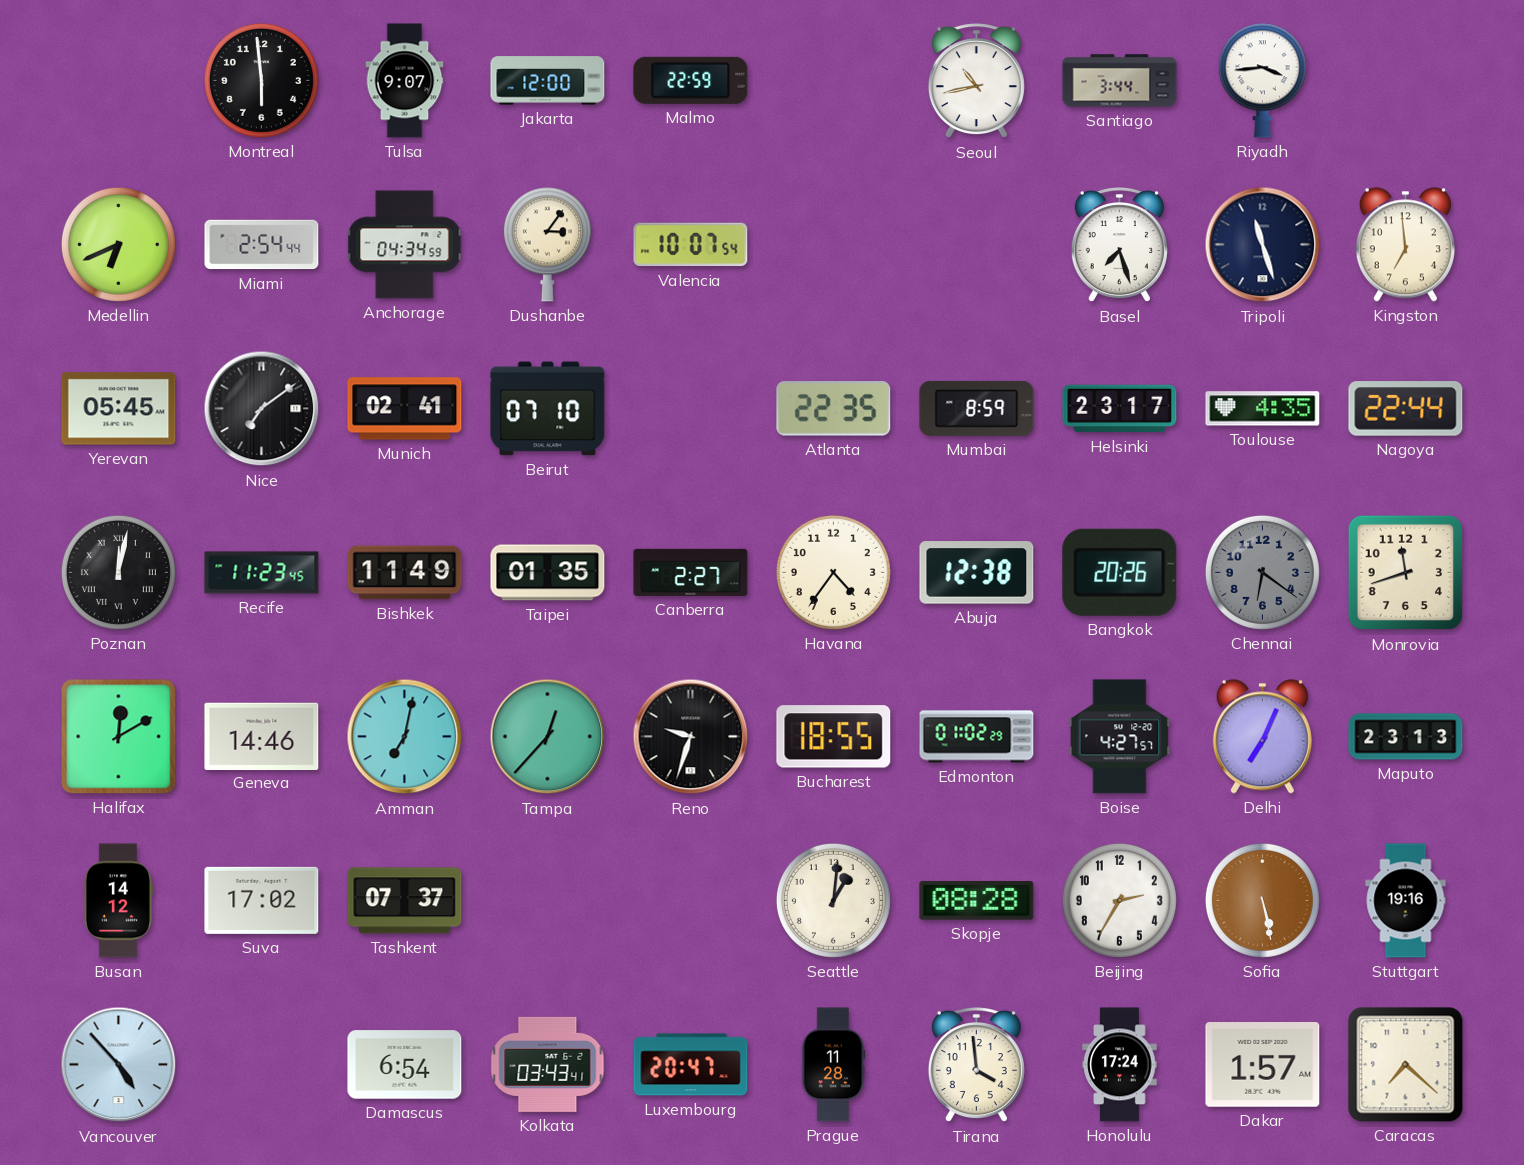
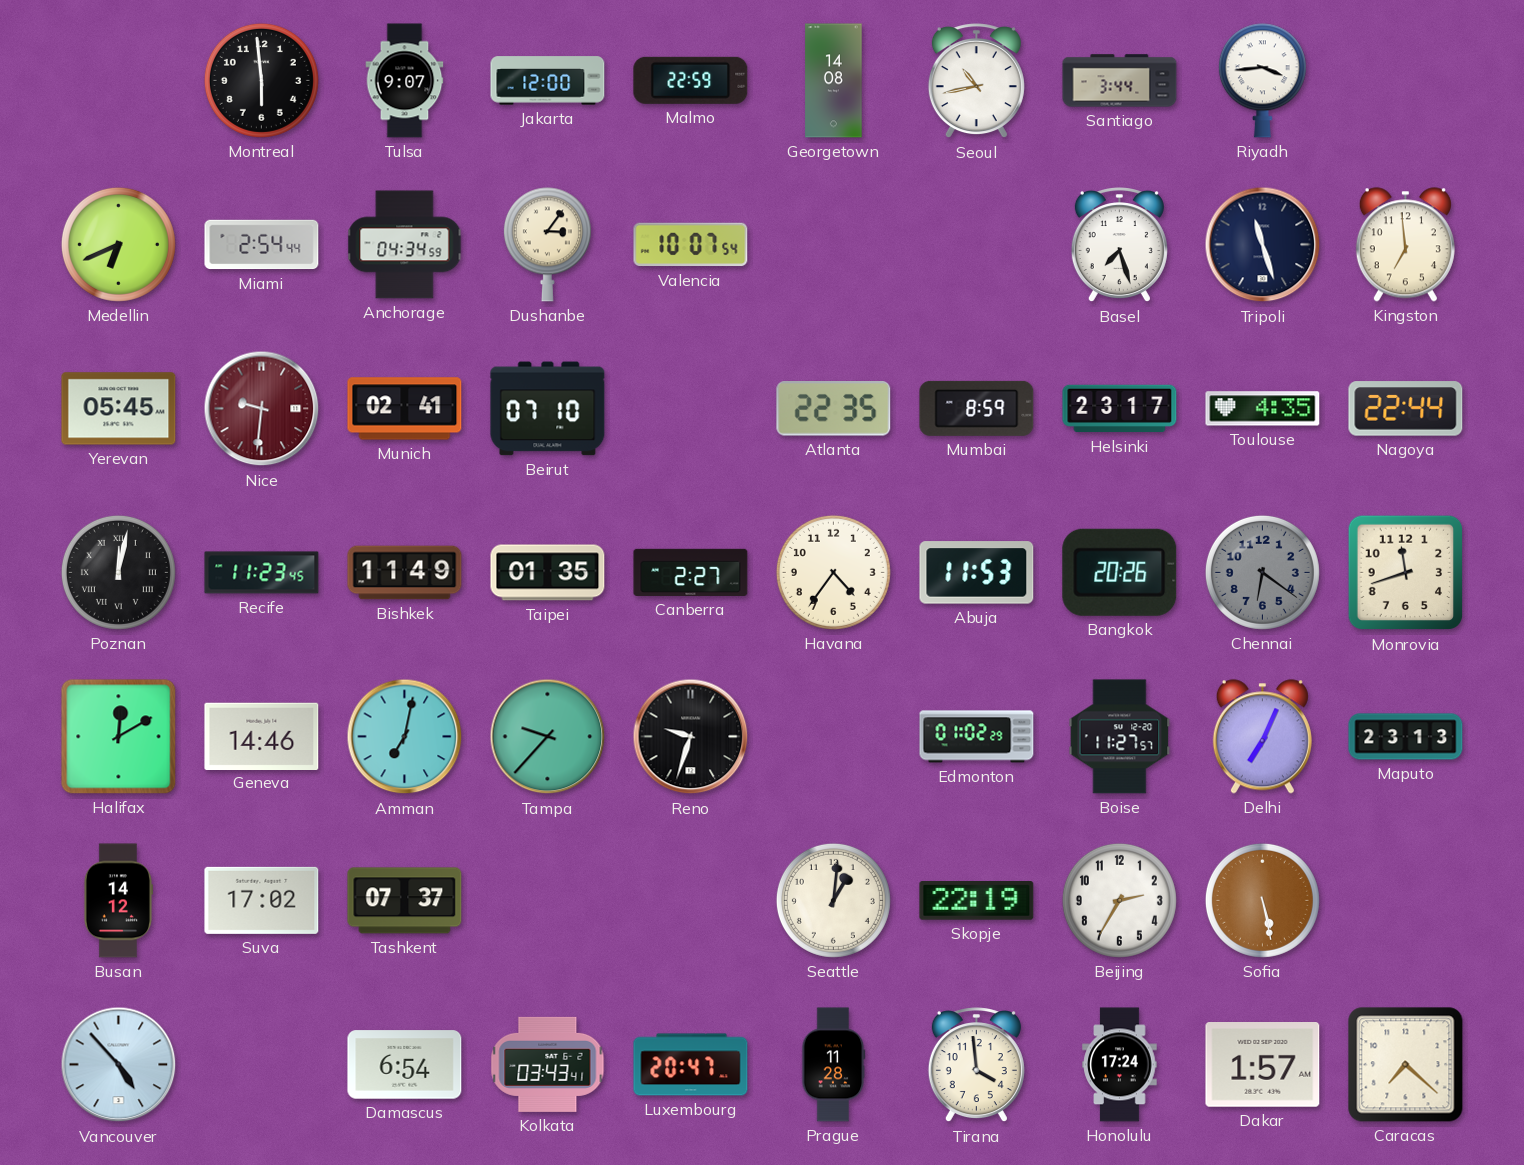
Georgetown: none -> 14:08 (834, 81)
Nice: 7:09 -> 9:31 (262, 409)
Nice dial: black -> burgundy (262, 409)
Abuja: 12:38 -> 11:53 (977, 573)
Tampa: 12:37 -> 9:37 (548, 737)
Bucharest: 18:55 -> none (834, 737)
Boise: 4:27 -> 11:27 (1120, 737)
Skopje: 08:28 -> 22:19 (977, 901)
Stuttgart: 19:16 -> none (1406, 901)
